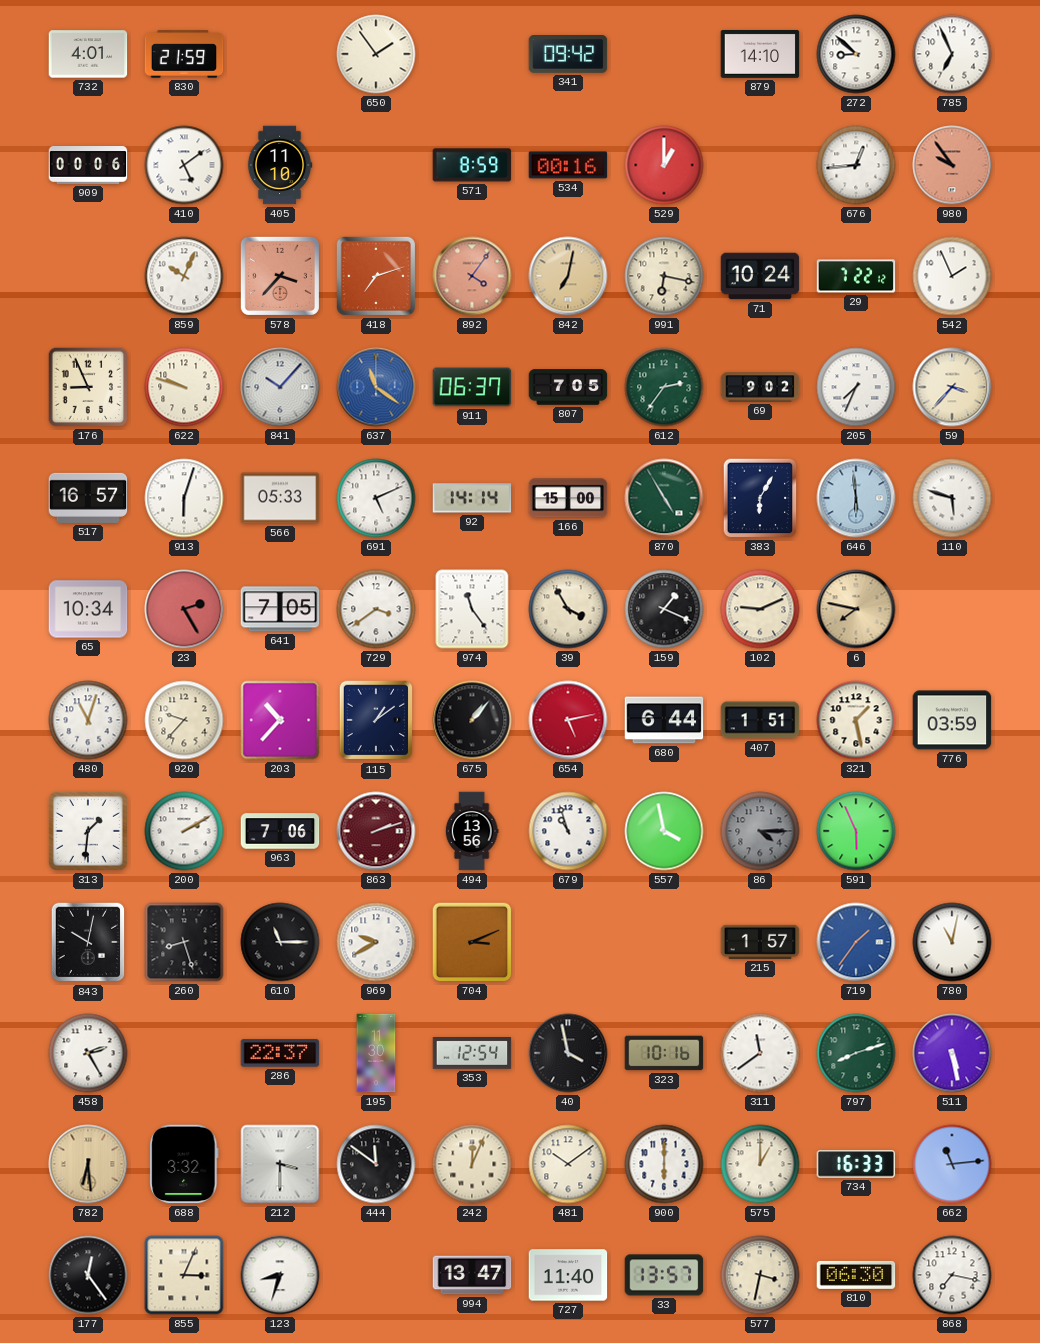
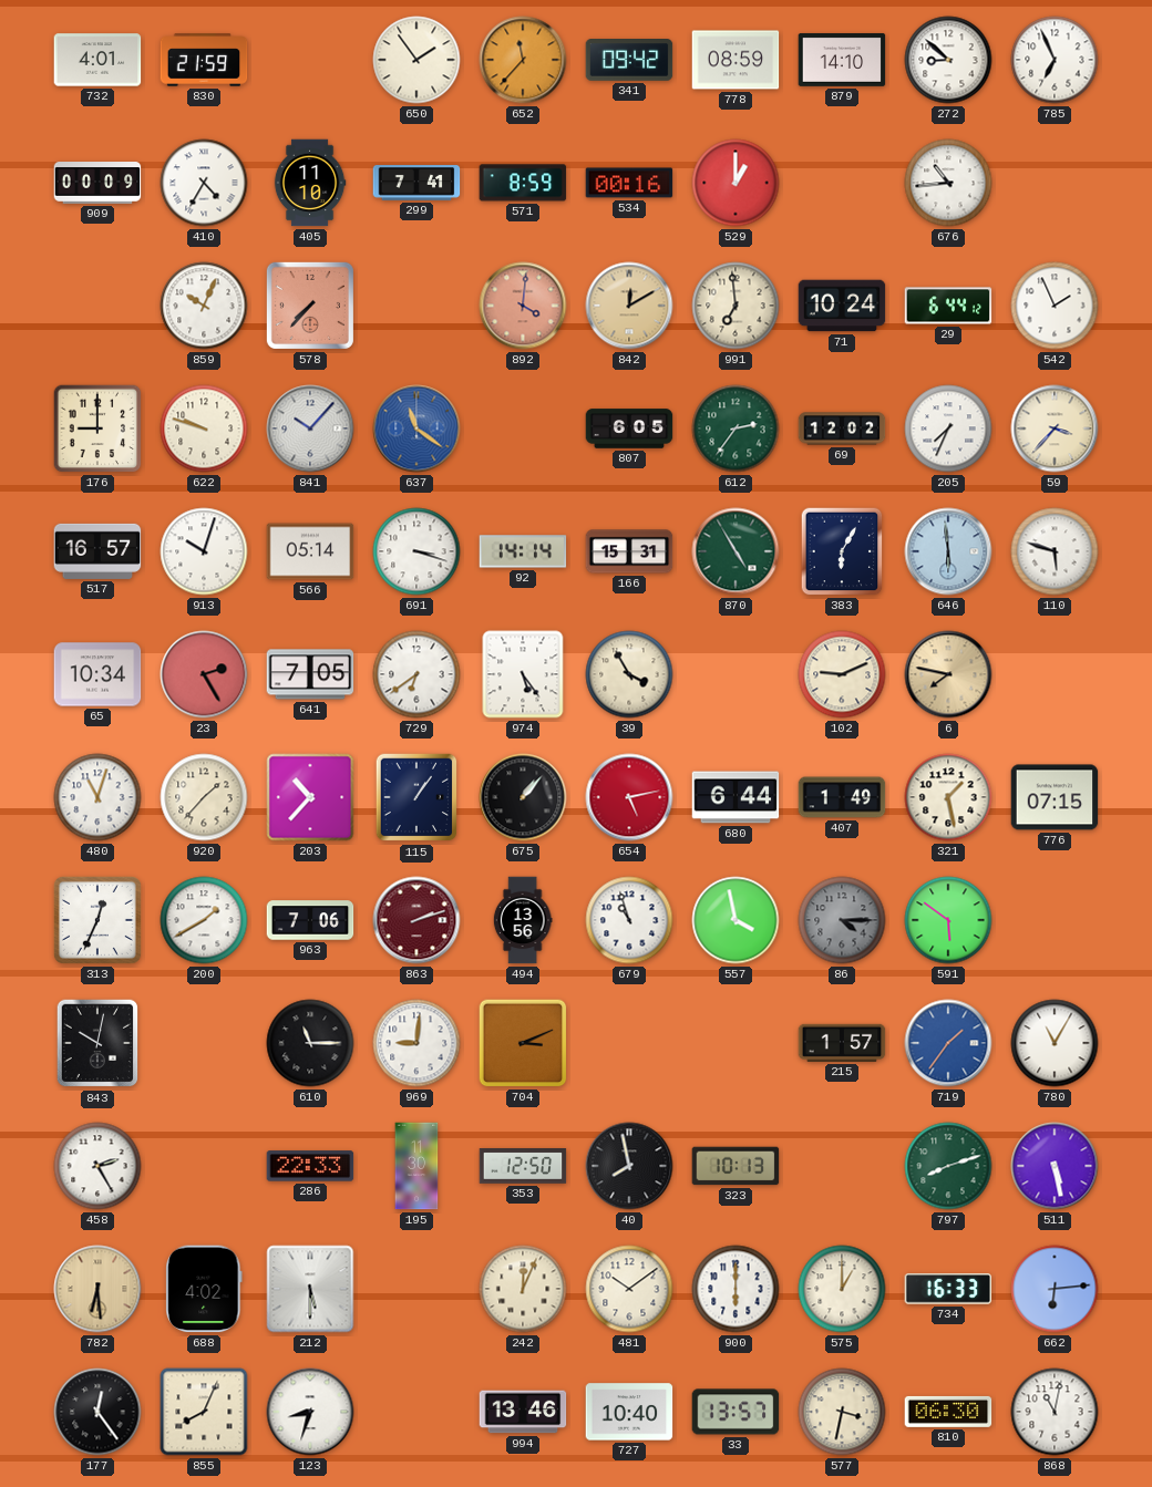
652: none -> 11:37 (523, 60)
778: none -> 08:59 (736, 60)
909: 00:06 -> 00:09 (97, 184)
410: 5:09 -> 4:35 (204, 183)
299: none -> 7:41 (416, 183)
676: 12:44 -> 10:44 (948, 183)
980: 9:54 -> none (952, 165)
578: 3:37 -> 7:37 (310, 306)
418: 7:12 -> none (376, 276)
892: 4:06 -> 4:01 (523, 306)
842: 7:02 -> 12:10 (629, 306)
991: 6:17 -> 6:59 (736, 306)
29: 7:22 -> 6:44 (948, 306)
176: 8:56 -> 9:00 (97, 428)
911: 06:37 -> none (472, 387)
807: 7:05 -> 6:05 (629, 428)
69: 9:02 -> 12:02 (842, 428)
913: 6:03 -> 10:03 (204, 551)
566: 05:33 -> 05:14 (310, 551)
691: 5:11 -> 3:18 (416, 551)
166: 15:00 -> 15:31 (629, 551)
729: 3:39 -> 6:39 (416, 674)
974: 11:24 -> 5:24 (523, 674)
159: 1:19 -> none (664, 609)
920: 9:37 -> 1:37 (204, 797)
115: 1:09 -> 1:06 (416, 797)
407: 1:51 -> 1:49 (842, 797)
776: 03:59 -> 07:15 (1055, 797)
313: 1:31 -> 12:34 (97, 920)
200: 2:10 -> 1:40 (204, 920)
591: 5:56 -> 5:51 (948, 920)
260: 8:27 -> none (184, 942)
969: 9:40 -> 9:01 (416, 1043)
780: 11:02 -> 11:05 (1055, 1043)
286: 22:37 -> 22:33 (310, 1166)
353: 12:54 -> 12:50 (523, 1166)
40: 3:58 -> 7:58 (629, 1166)
323: 10:16 -> 10:13 (736, 1166)
311: 11:39 -> none (760, 1053)
688: 3:32 -> 4:02 (204, 1289)
212: 3:30 -> 5:30 (310, 1289)
444: 11:51 -> none (376, 1164)
662: 11:14 -> 6:14 (1055, 1289)
855: 3:04 -> 8:04 (204, 1412)
994: 13:47 -> 13:46 (523, 1412)
727: 11:40 -> 10:40 (629, 1412)
868: 7:17 -> 11:02 (1055, 1412)
